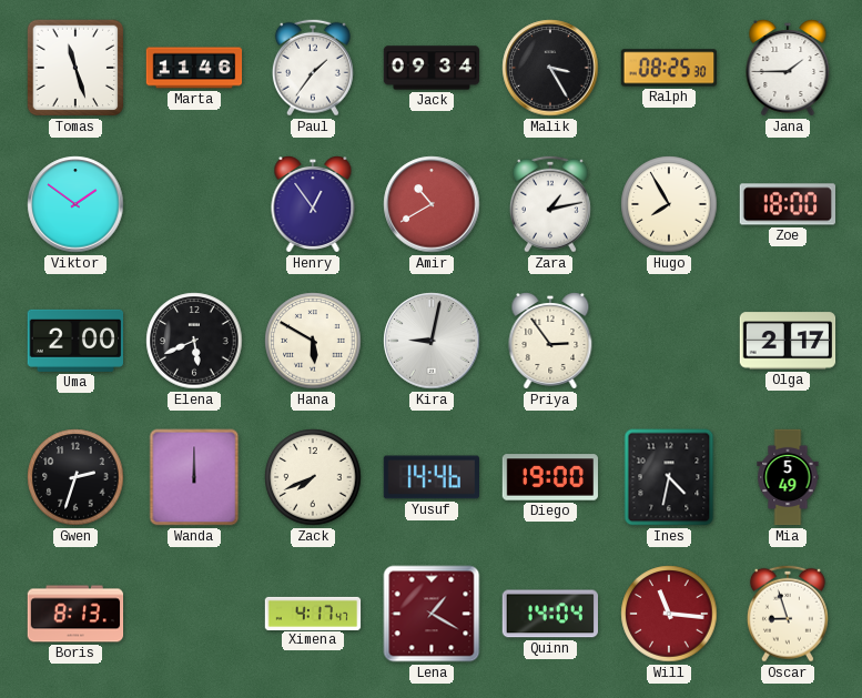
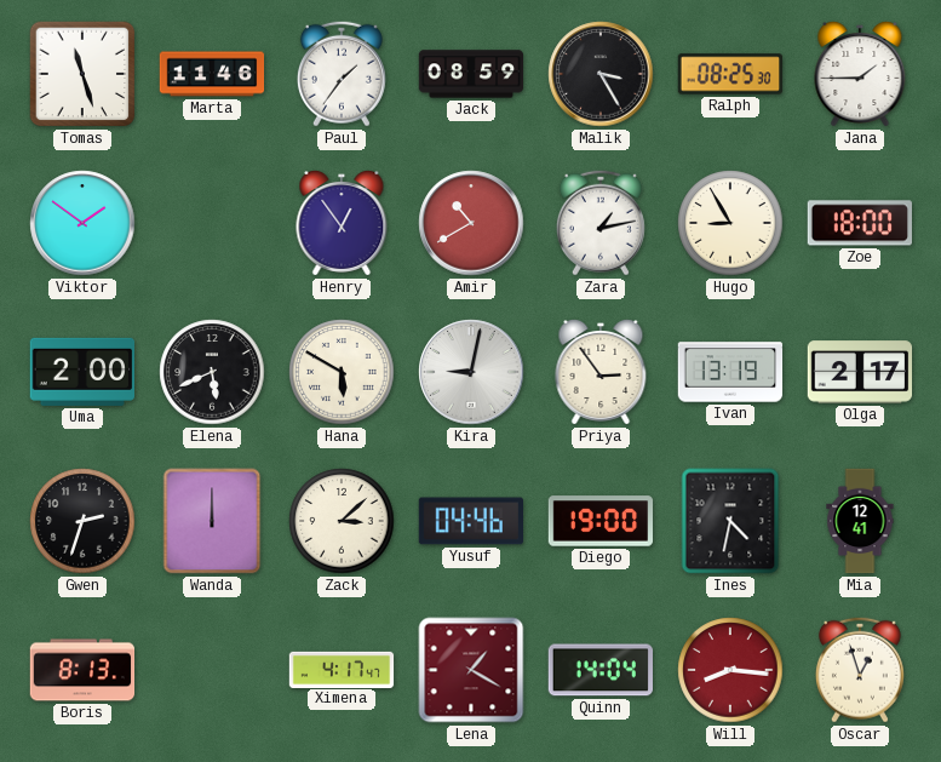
Jack: 09:34 -> 08:59 (471, 74)
Hugo: 7:55 -> 8:55 (730, 223)
Ivan: none -> 13:19 (730, 372)
Zack: 7:41 -> 3:08 (342, 521)
Yusuf: 14:46 -> 04:46 (471, 521)
Mia: 5:49 -> 12:41 (860, 521)
Will: 11:16 -> 8:16 (730, 670)
Oscar: 8:57 -> 12:57 (860, 670)
